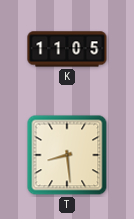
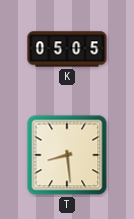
K: 11:05 -> 05:05 (67, 49)
